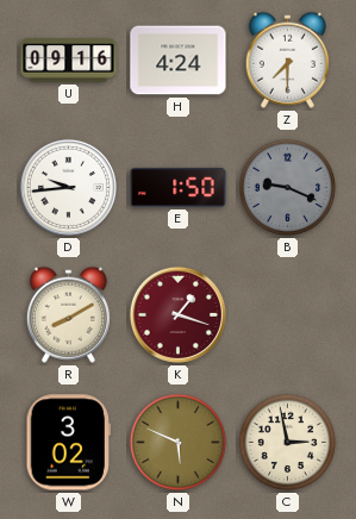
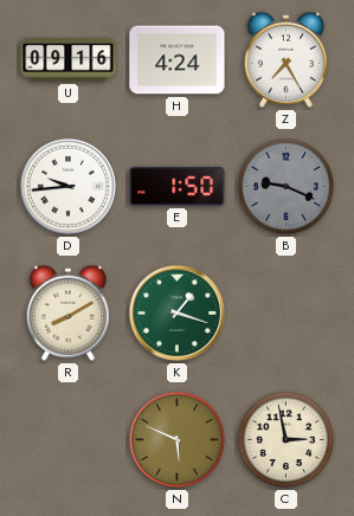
Z: 7:30 -> 7:25 (285, 59)
K dial: burgundy -> green (176, 312)
W: 3:02 -> none (68, 443)
